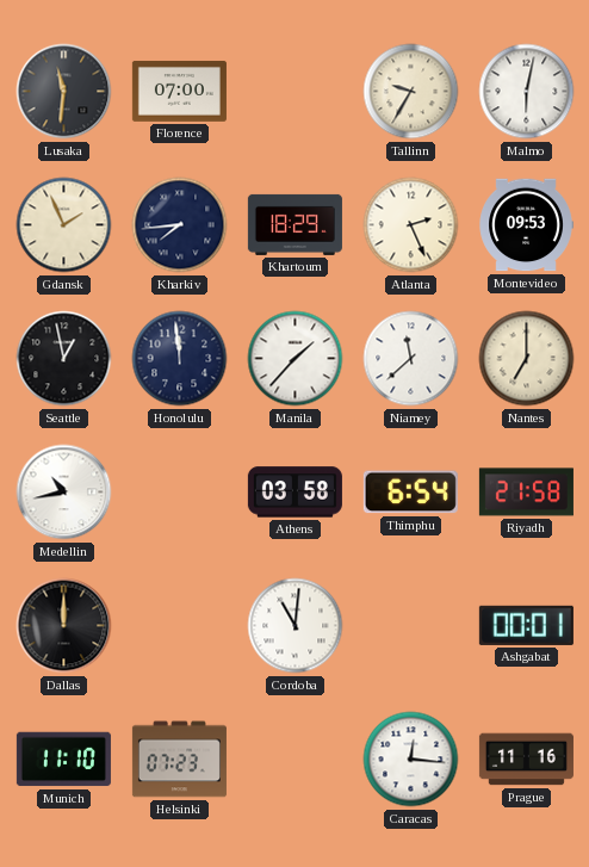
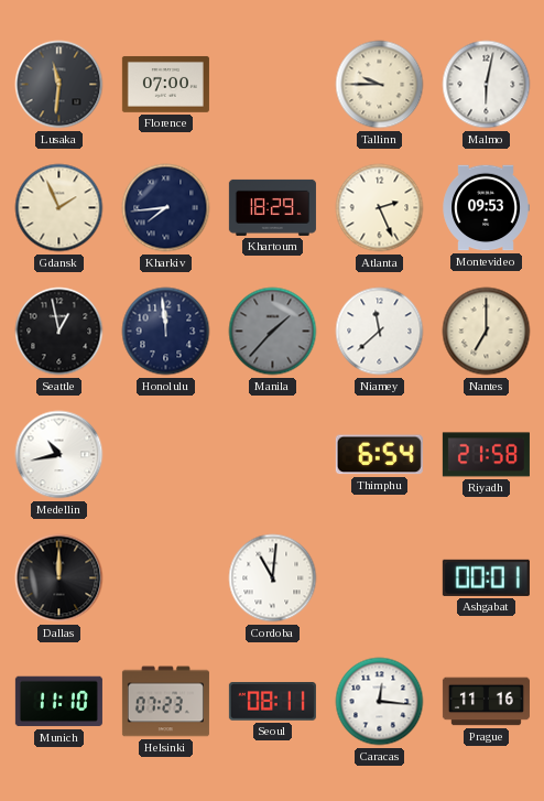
Tallinn: 9:35 -> 9:45 (380, 85)
Manila dial: white -> grey (273, 332)
Athens: 03:58 -> none (294, 493)
Seoul: none -> 08:11 (272, 702)
